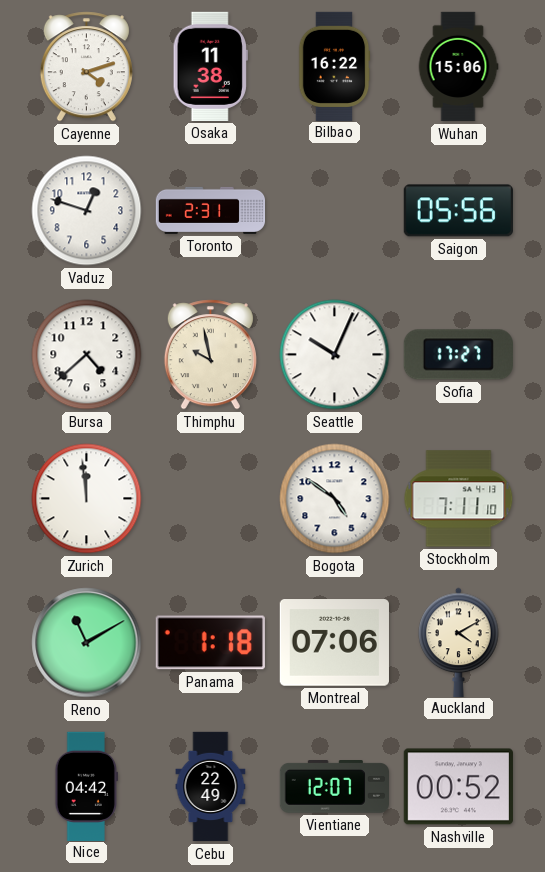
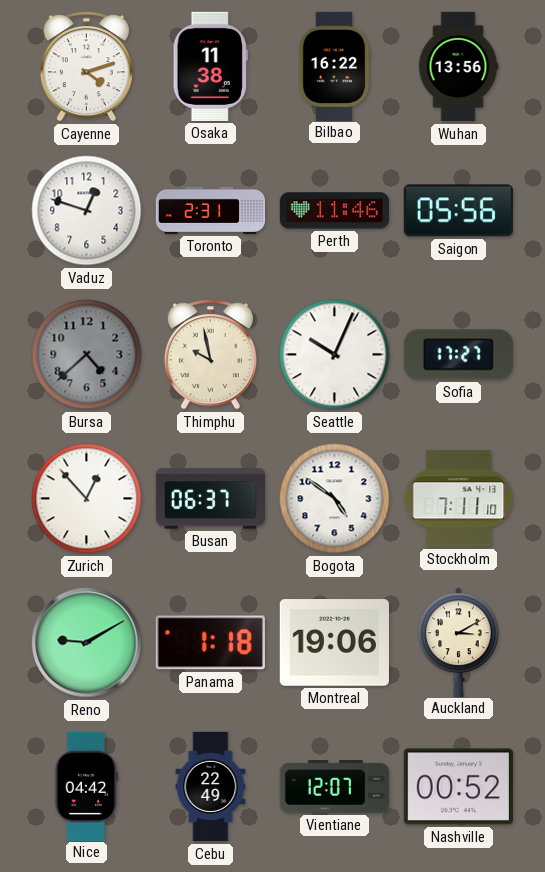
Wuhan: 15:06 -> 13:56 (458, 67)
Perth: none -> 11:46 (334, 211)
Bursa dial: white -> grey (87, 355)
Zurich: 11:59 -> 12:53 (87, 499)
Busan: none -> 06:37 (210, 499)
Reno: 11:10 -> 9:10 (87, 643)
Montreal: 07:06 -> 19:06 (334, 643)
Auckland: 4:10 -> 3:10 (459, 642)
